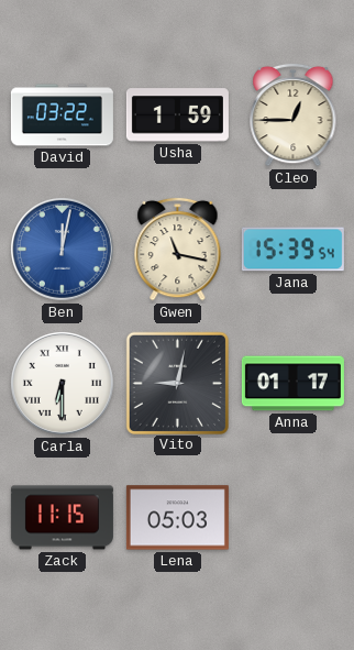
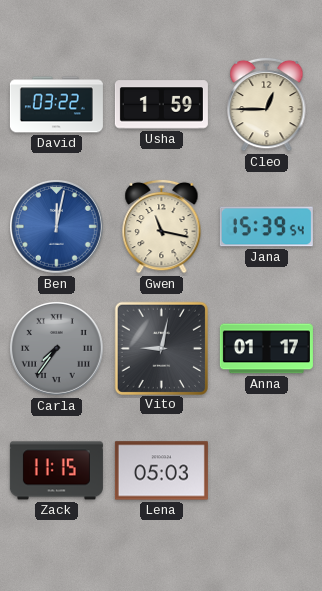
Carla: 6:30 -> 7:36 (56, 348)
Carla dial: white -> grey (56, 348)
